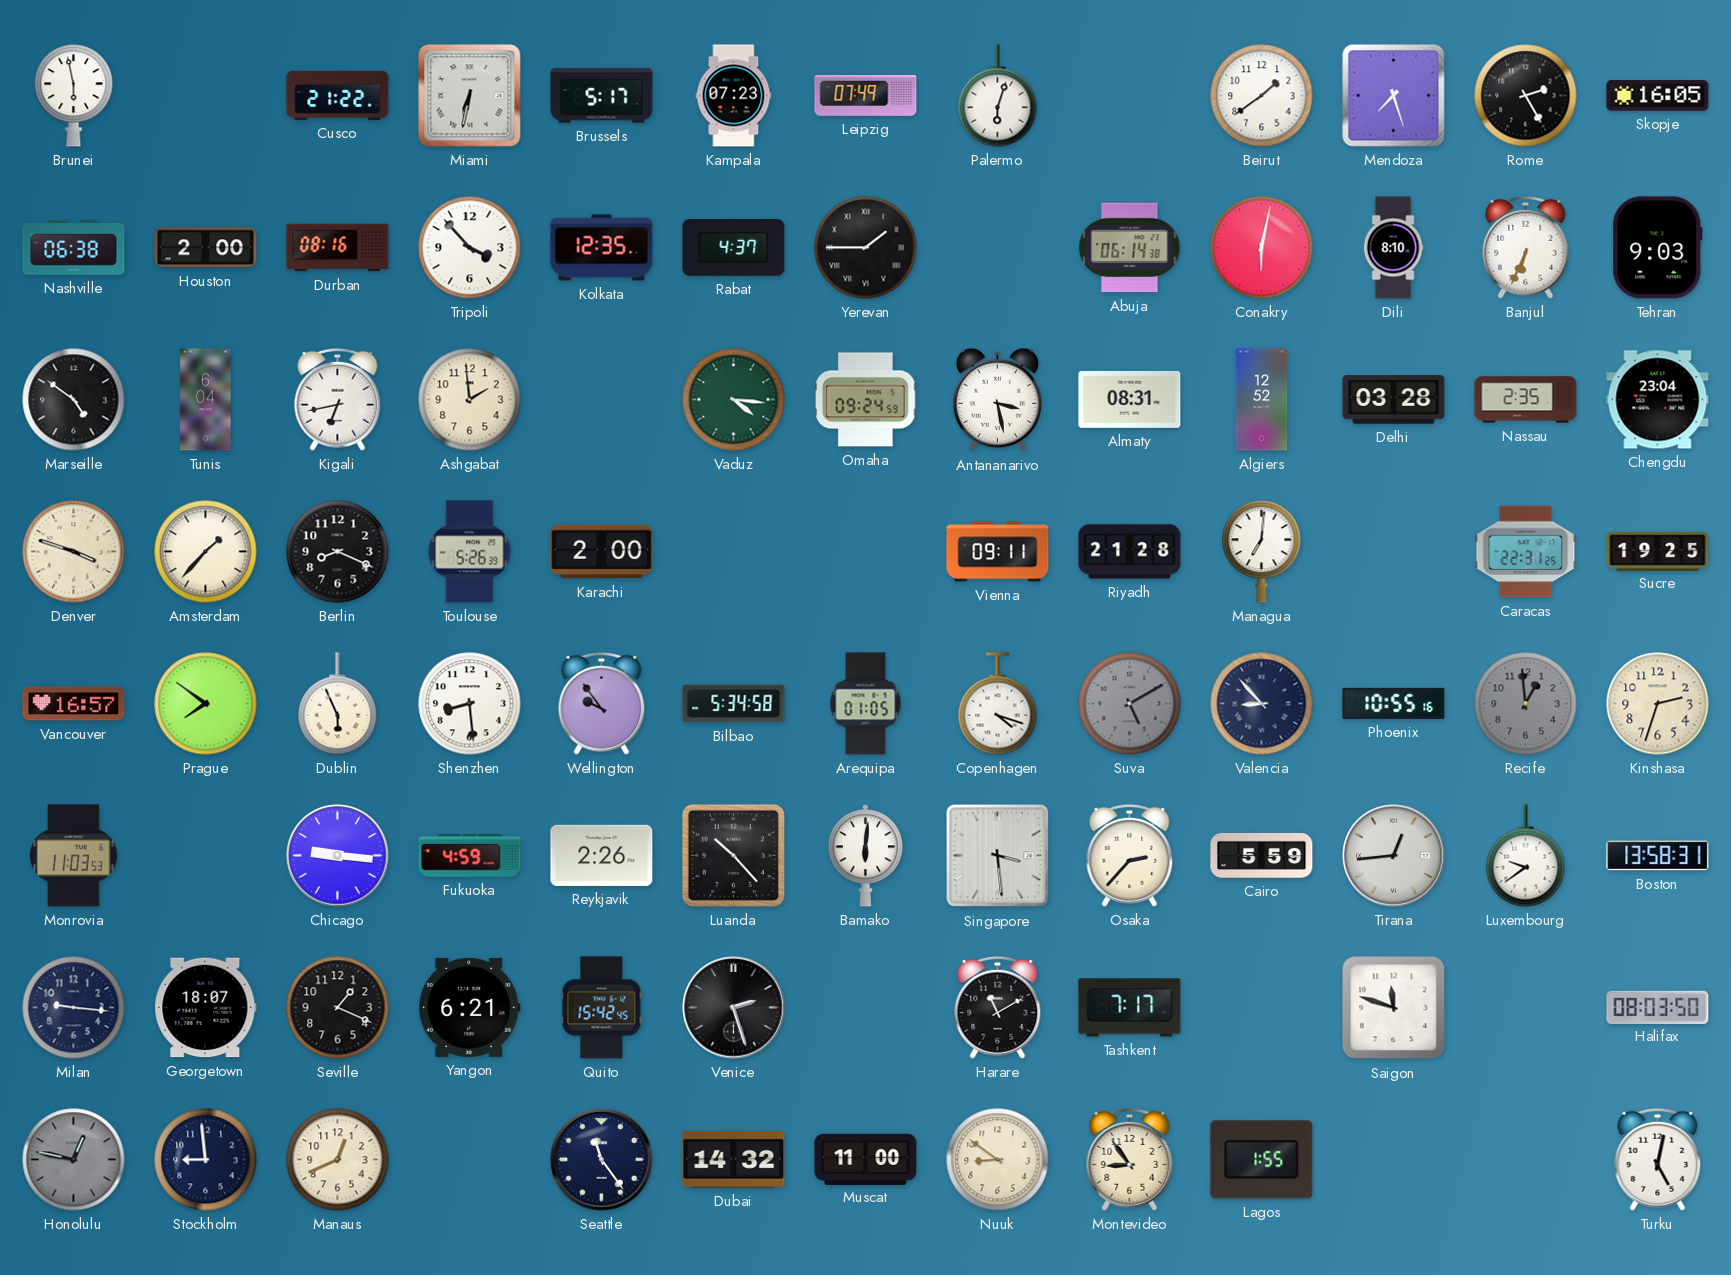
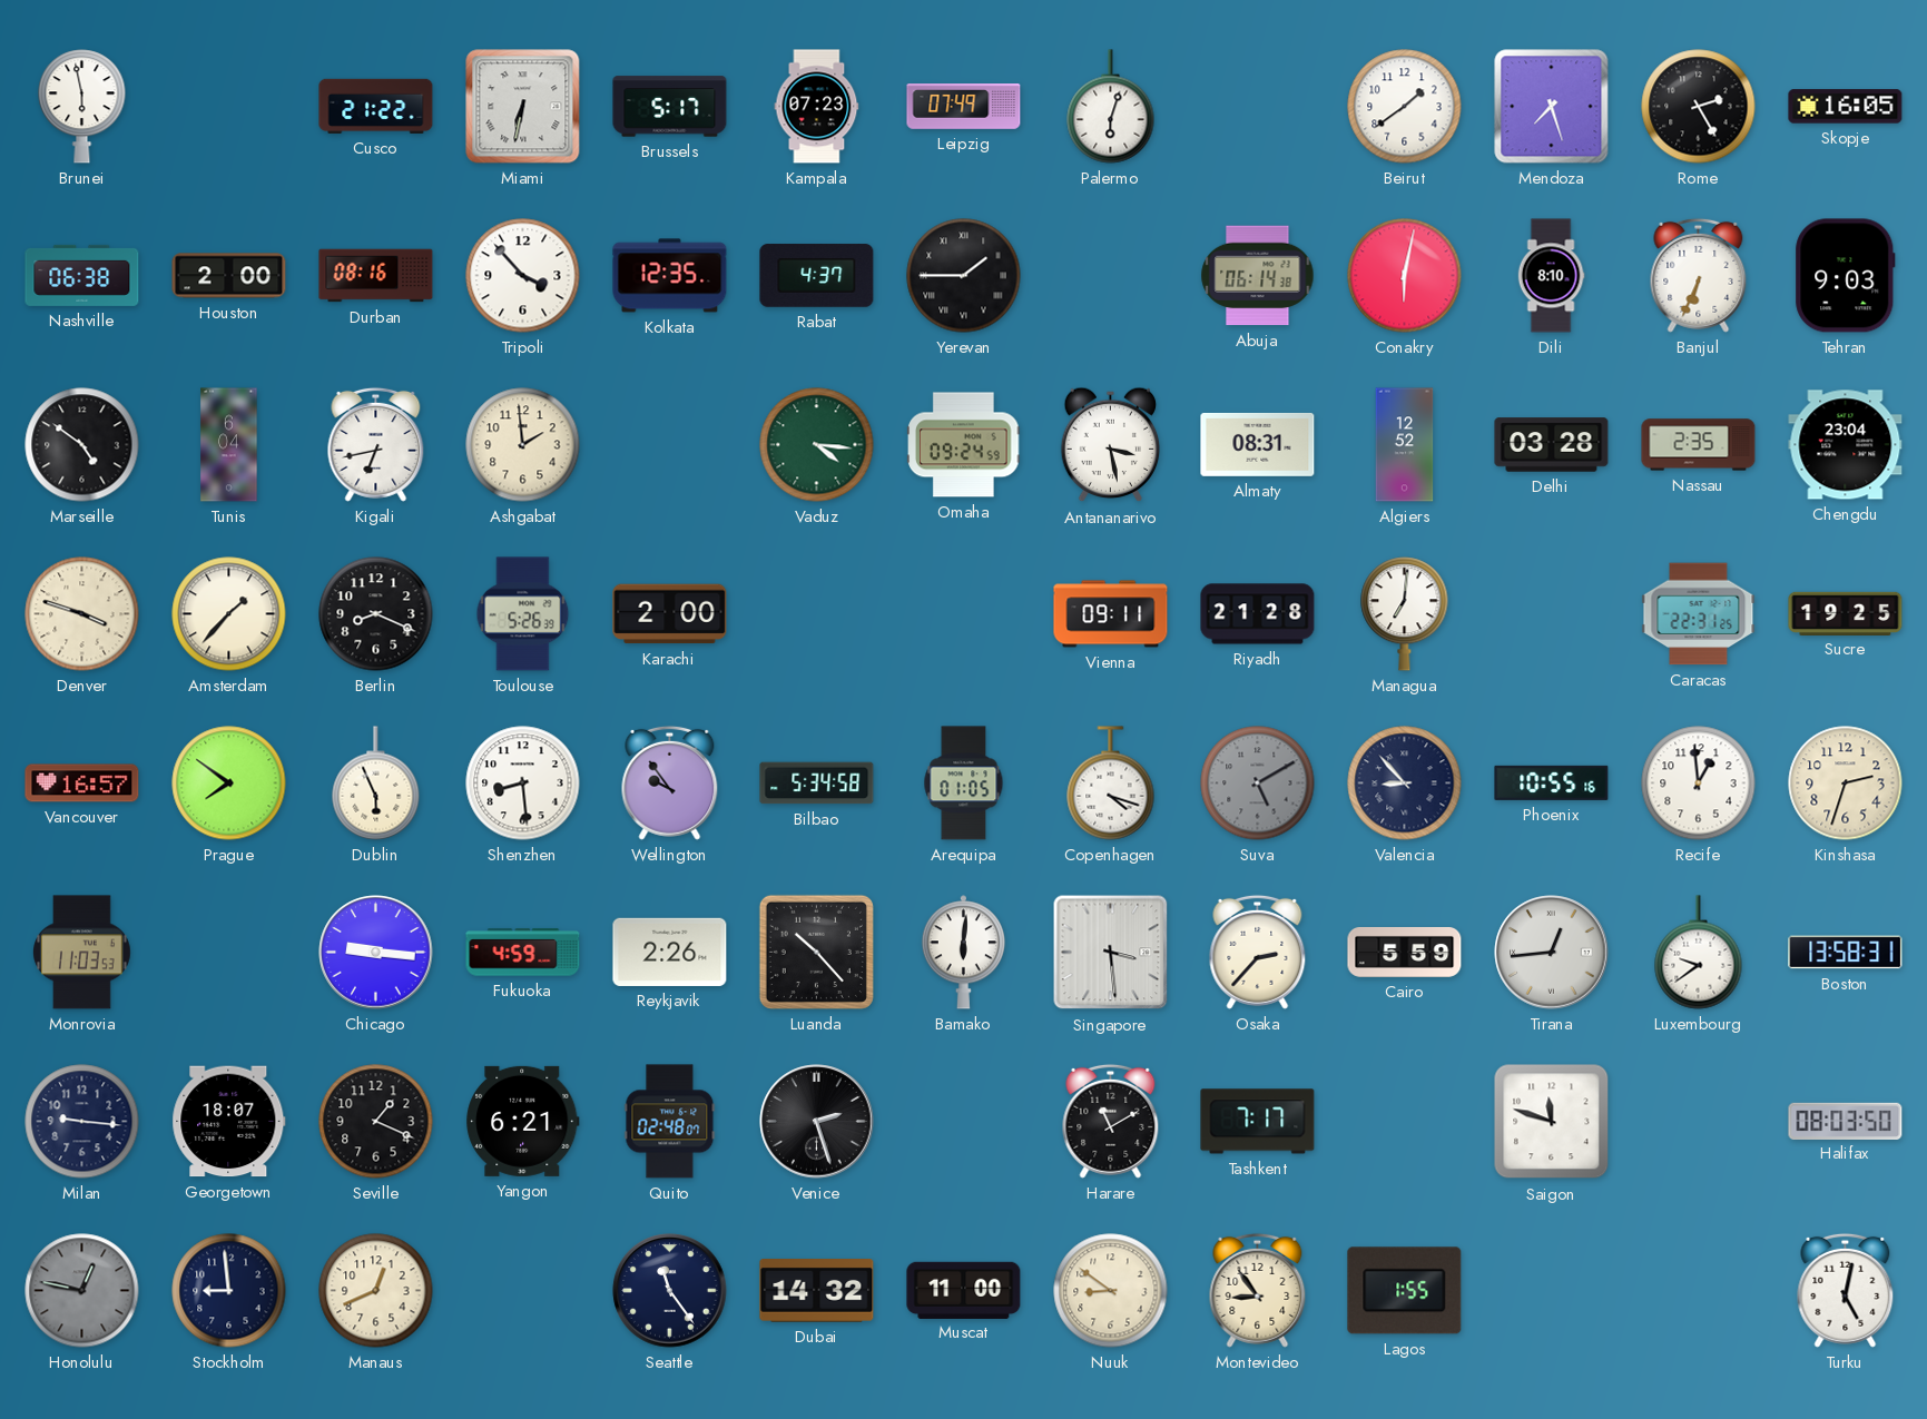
Recife dial: grey -> white (1699, 784)
Quito: 15:42 -> 02:48 (670, 1122)
